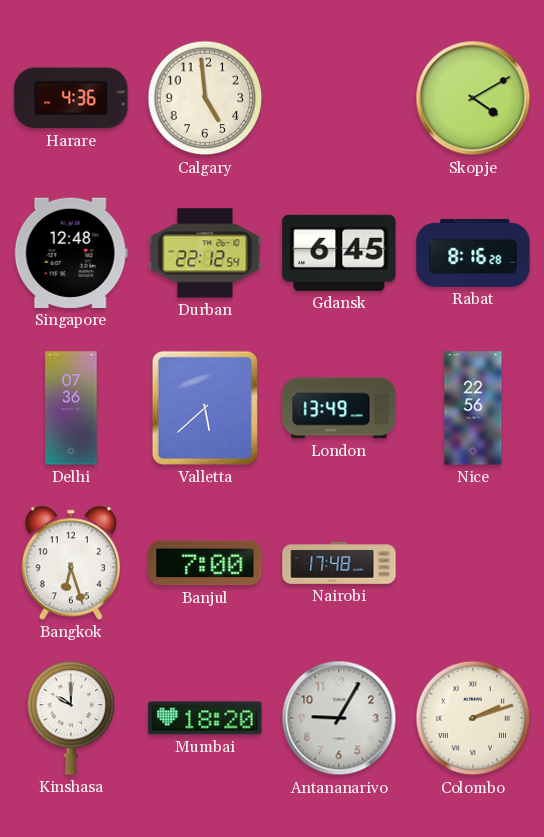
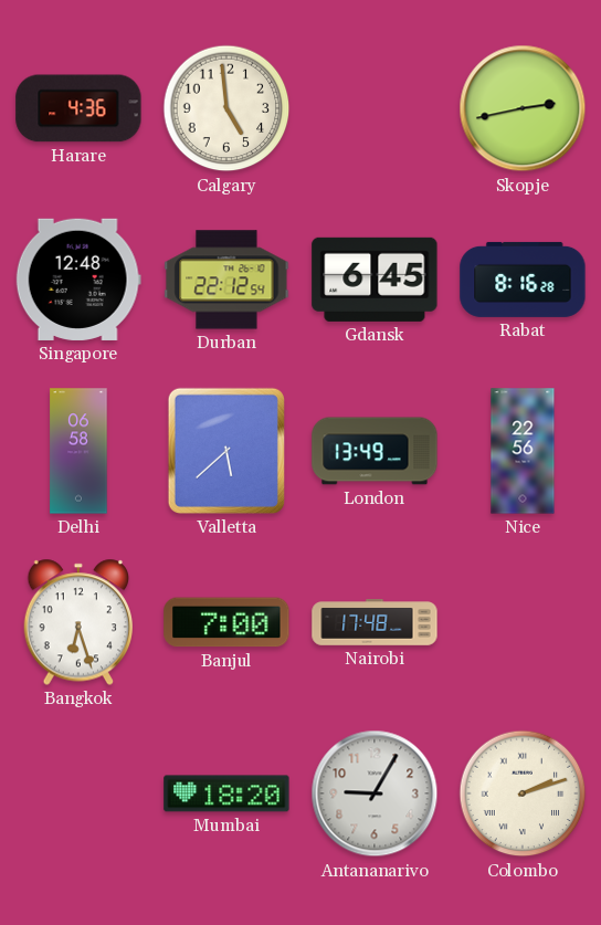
Skopje: 4:10 -> 2:43 (523, 108)
Delhi: 07:36 -> 06:58 (78, 451)
Kinshasa: 10:00 -> none (71, 718)
